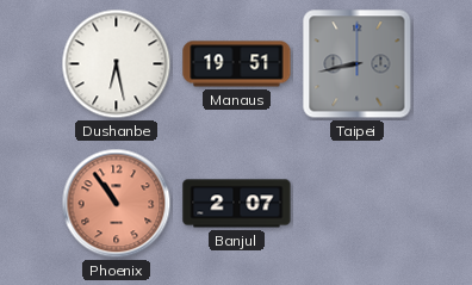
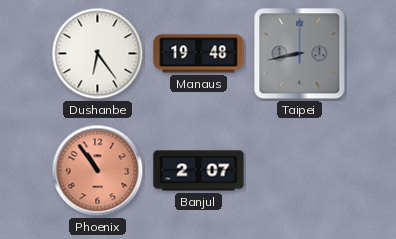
Dushanbe: 6:28 -> 6:24 (98, 54)
Manaus: 19:51 -> 19:48 (199, 54)
